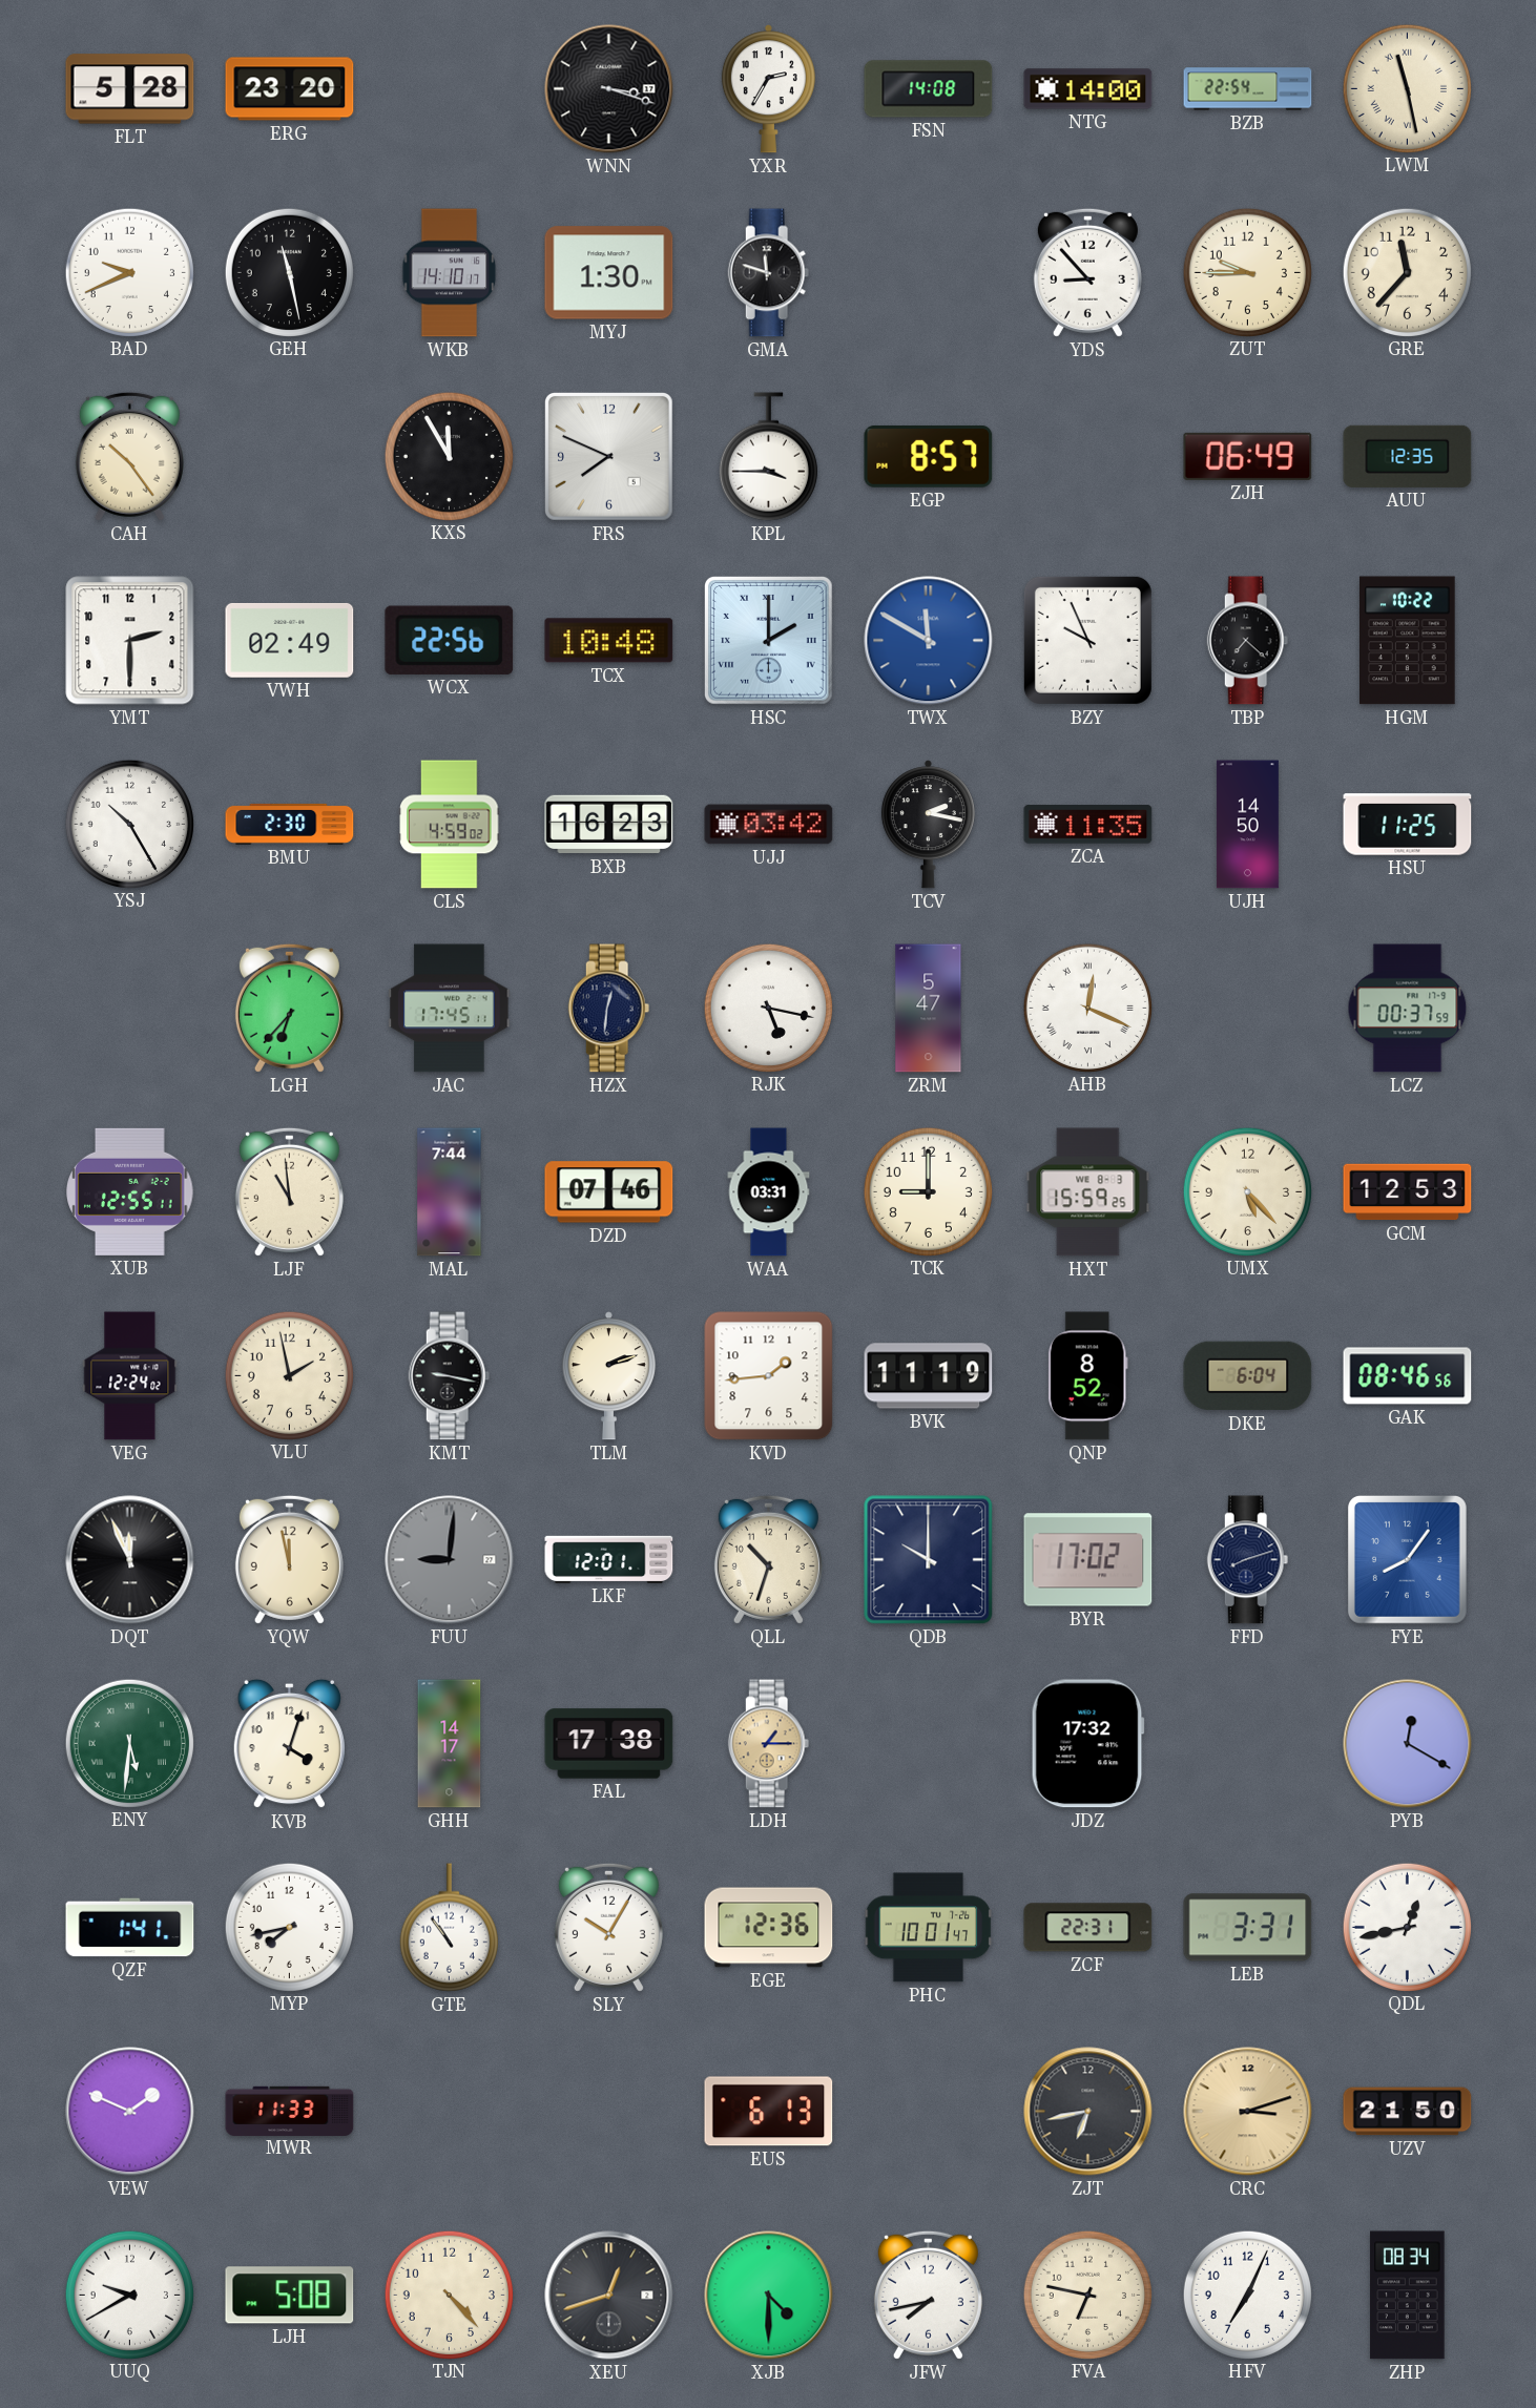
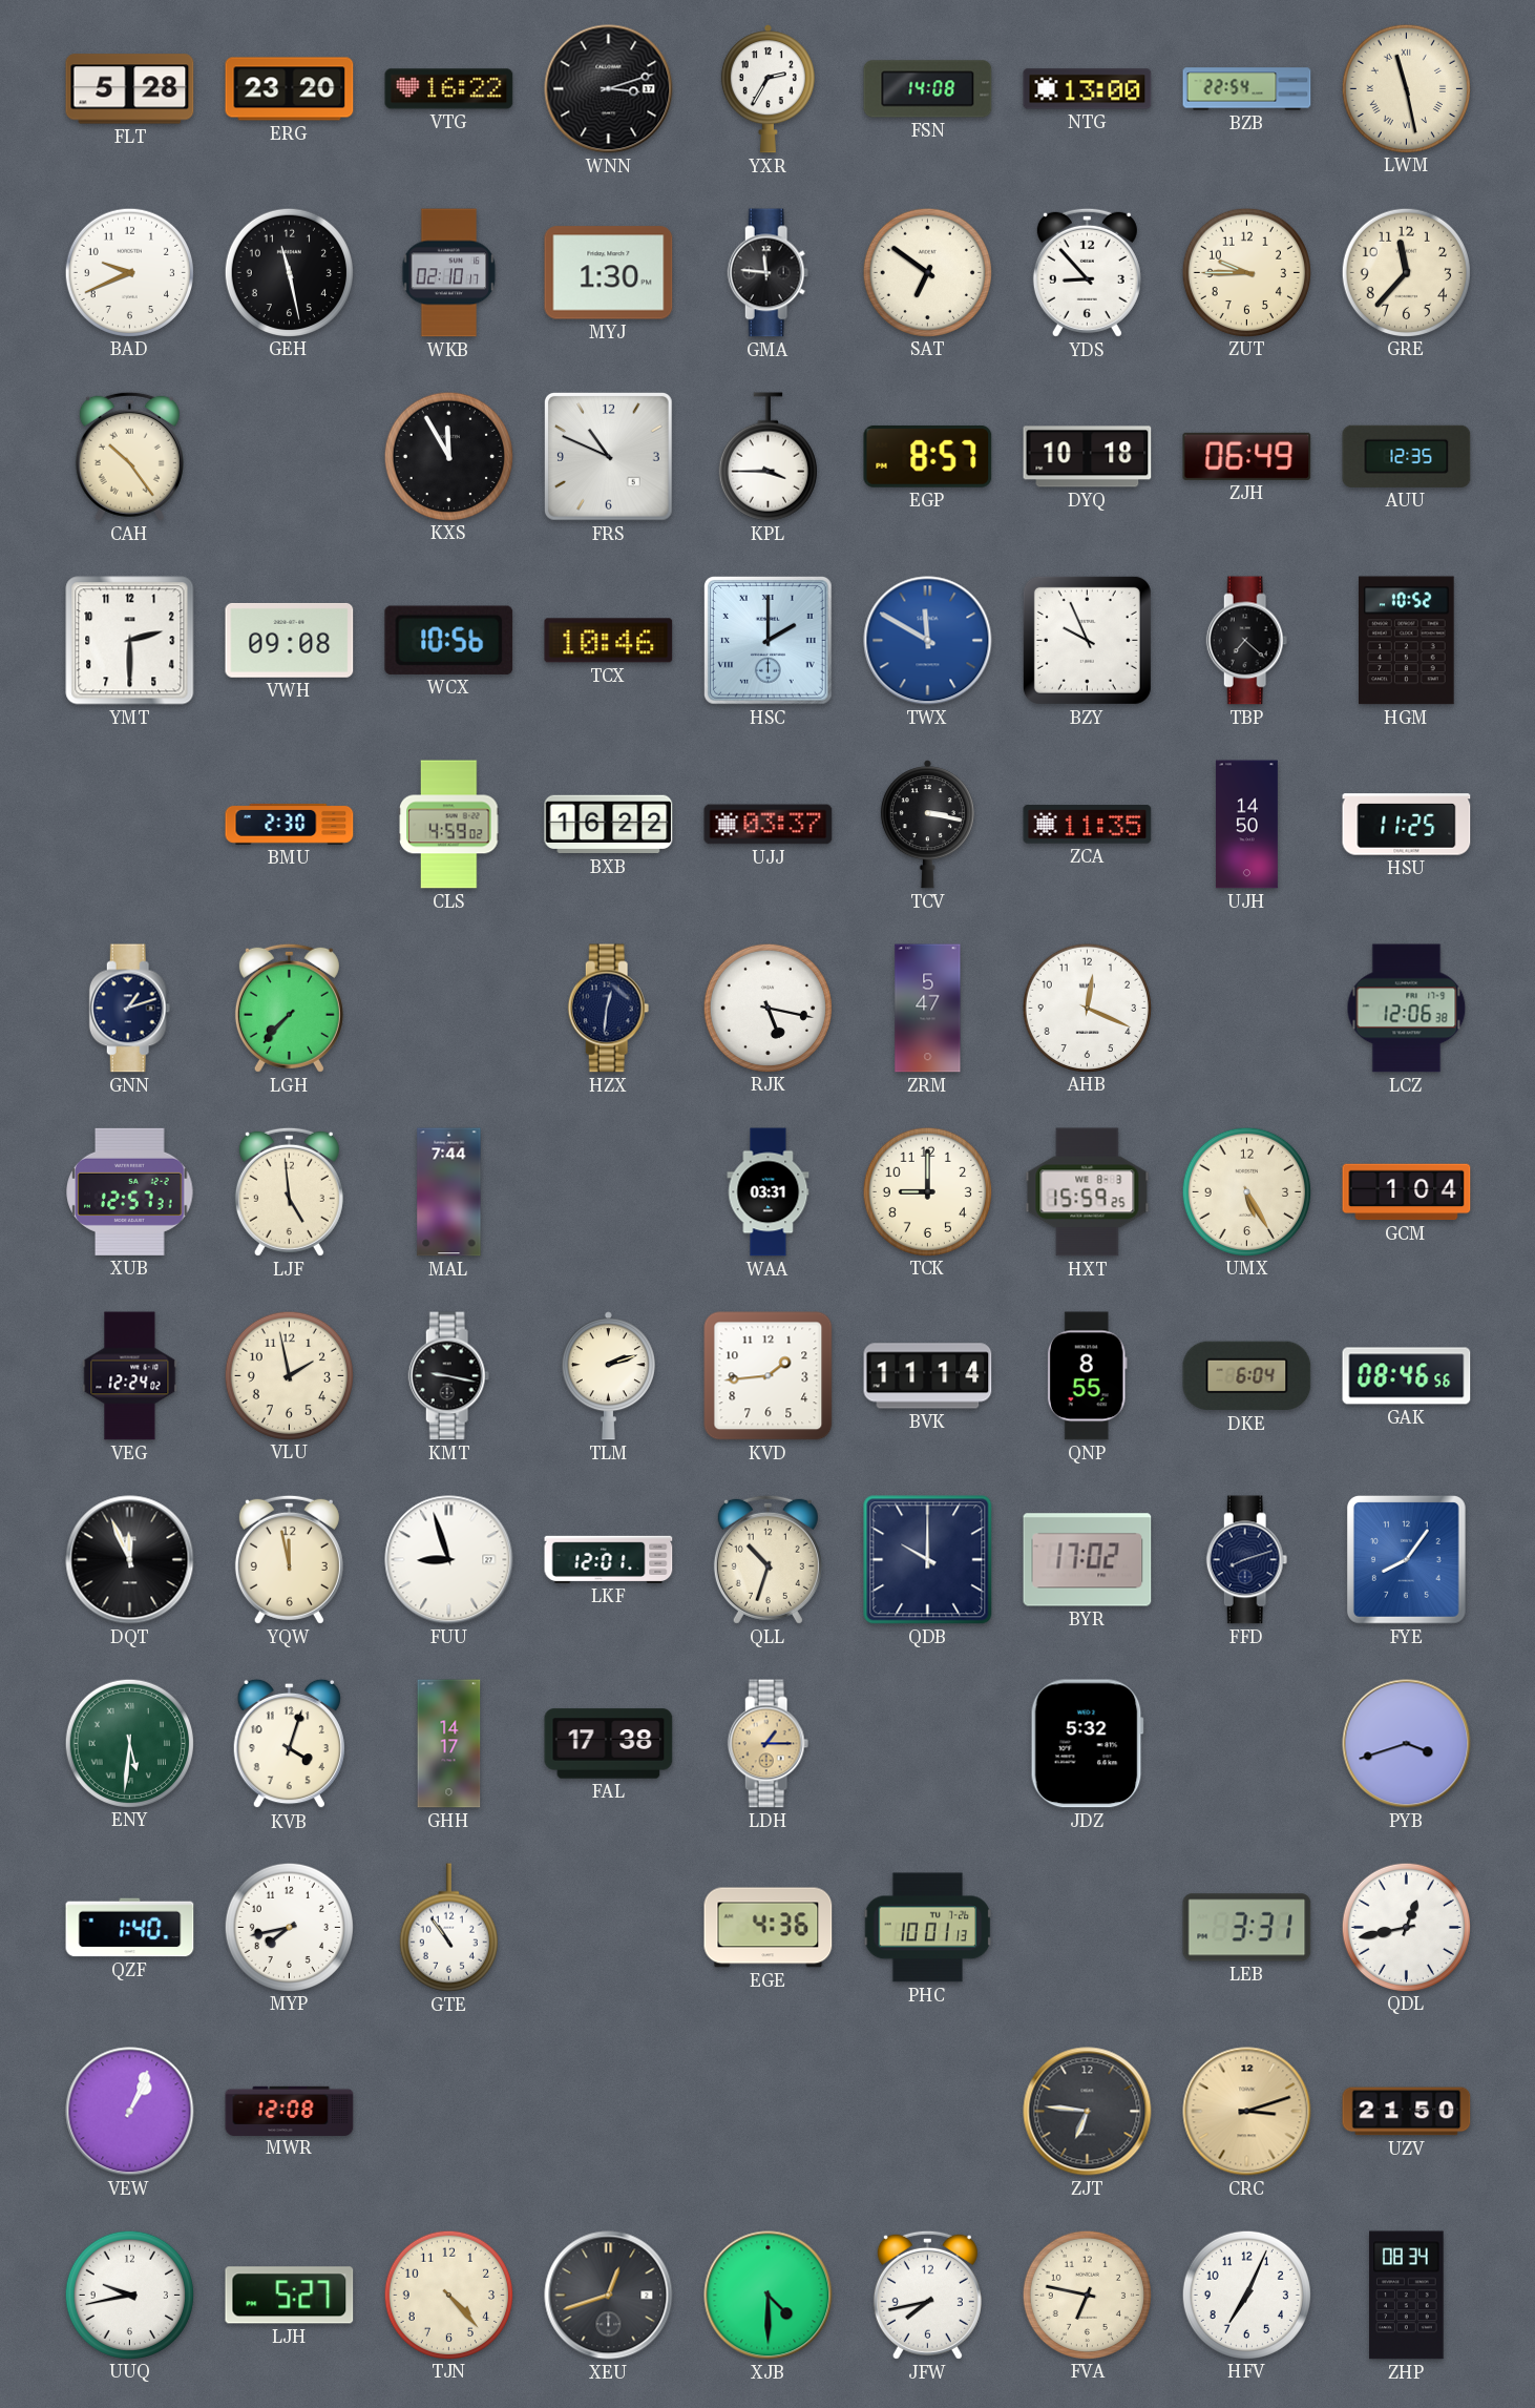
VTG: none -> 16:22 (449, 89)
WNN: 3:18 -> 3:12 (609, 89)
NTG: 14:00 -> 13:00 (1088, 89)
WKB: 14:10 -> 02:10 (449, 273)
GMA: 11:48 -> 11:46 (769, 273)
SAT: none -> 6:51 (927, 272)
FRS: 7:49 -> 10:49 (609, 457)
DYQ: none -> 10:18 (1088, 457)
VWH: 02:49 -> 09:08 (290, 640)
WCX: 22:56 -> 10:56 (449, 640)
TCX: 10:48 -> 10:46 (609, 641)
HGM: 10:22 -> 10:52 (1407, 641)
YSJ: 10:25 -> none (129, 824)
BXB: 16:23 -> 16:22 (609, 825)
UJJ: 03:42 -> 03:37 (769, 825)
TCV: 2:17 -> 3:17 (927, 825)
GNN: none -> 1:12 (130, 1009)
LGH: 6:37 -> 7:37 (289, 1008)
JAC: 17:45 -> none (450, 1009)
AHB numerals: Roman -> Arabic (1087, 1008)
LCZ: 00:37 -> 12:06 (1407, 1009)
XUB: 12:55 -> 12:57 (130, 1191)
LJF: 10:59 -> 4:59 (289, 1191)
DZD: 07:46 -> none (609, 1192)
UMX: 5:23 -> 5:25 (1246, 1191)
GCM: 12:53 -> 1:04 (1407, 1192)
BVK: 11:19 -> 11:14 (928, 1376)
QNP: 8:52 -> 8:55 (1087, 1376)
FUU: 9:01 -> 8:57 (449, 1560)
FUU dial: grey -> white (449, 1560)
JDZ: 17:32 -> 5:32 (1087, 1744)
PYB: 12:20 -> 3:42 (1407, 1744)
QZF: 1:41 -> 1:40 (130, 1928)
SLY: 10:05 -> none (608, 1927)
EGE: 12:36 -> 4:36 (769, 1928)
PHC: 10:01:47 -> 10:01:13 (928, 1928)
ZCF: 22:31 -> none (1088, 1928)
VEW: 1:49 -> 1:04 (130, 2112)
MWR: 11:33 -> 12:08 (290, 2111)
EUS: 6:13 -> none (769, 2112)
ZJT: 6:43 -> 6:46 (1088, 2112)
UUQ: 9:40 -> 9:43 (129, 2295)
LJH: 5:08 -> 5:27 (290, 2296)
